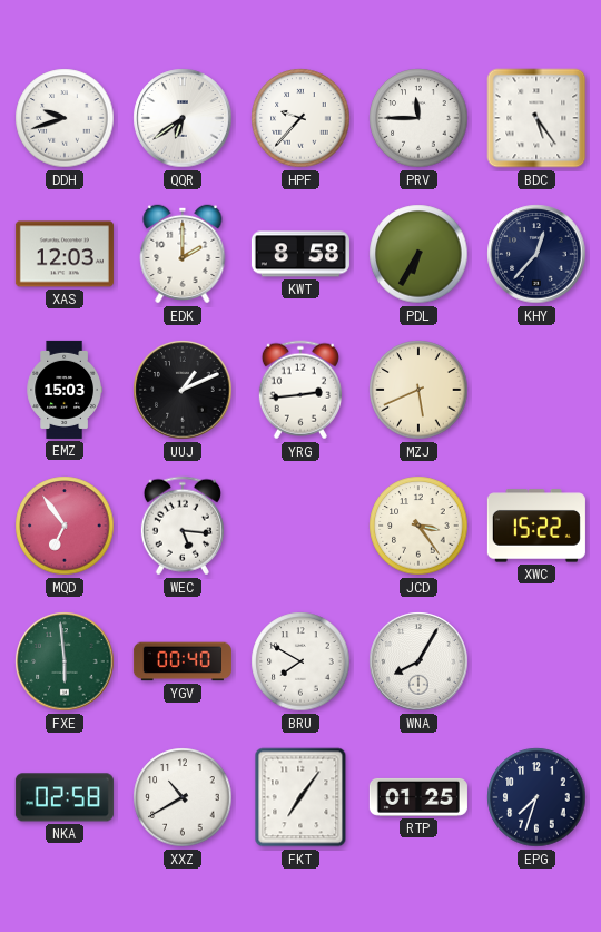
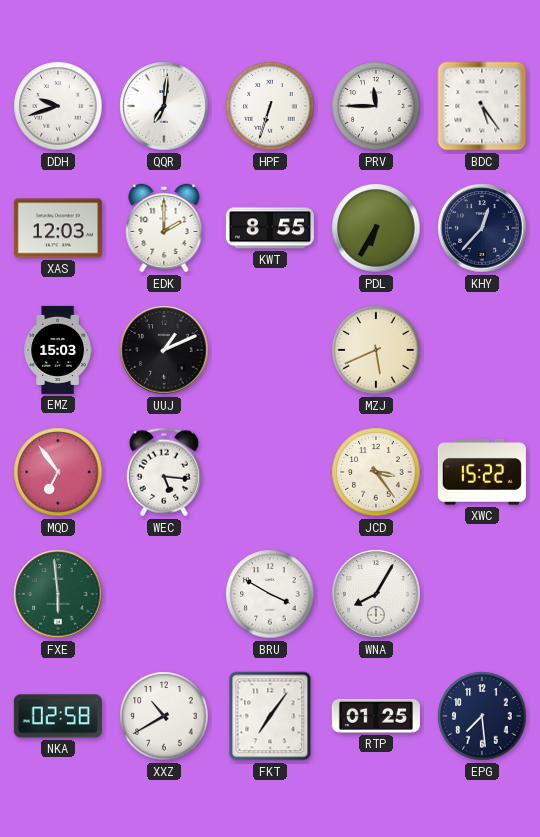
QQR: 6:39 -> 7:01 (164, 106)
HPF: 9:37 -> 6:33 (270, 106)
KWT: 8:58 -> 8:55 (270, 228)
YRG: 2:44 -> none (300, 390)
YGV: 00:40 -> none (183, 661)
BRU: 7:50 -> 3:50 (270, 594)
EPG: 7:33 -> 7:29 (482, 716)
